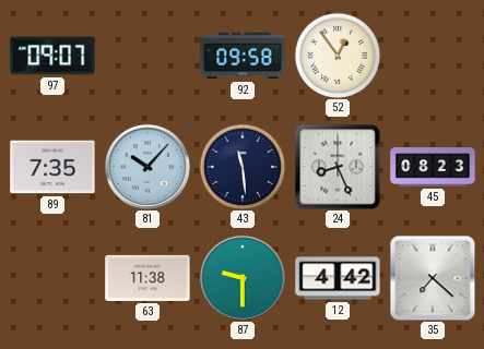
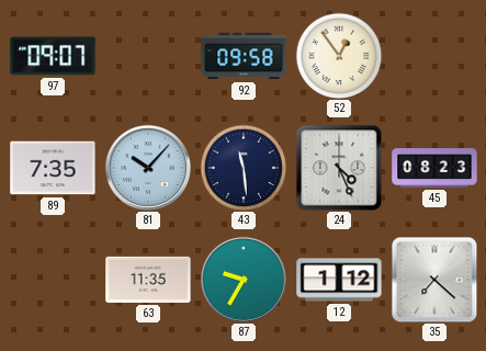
24: 8:26 -> 4:26 (339, 168)
63: 11:38 -> 11:35 (148, 280)
87: 9:30 -> 9:35 (244, 280)
12: 4:42 -> 1:12 (339, 280)
